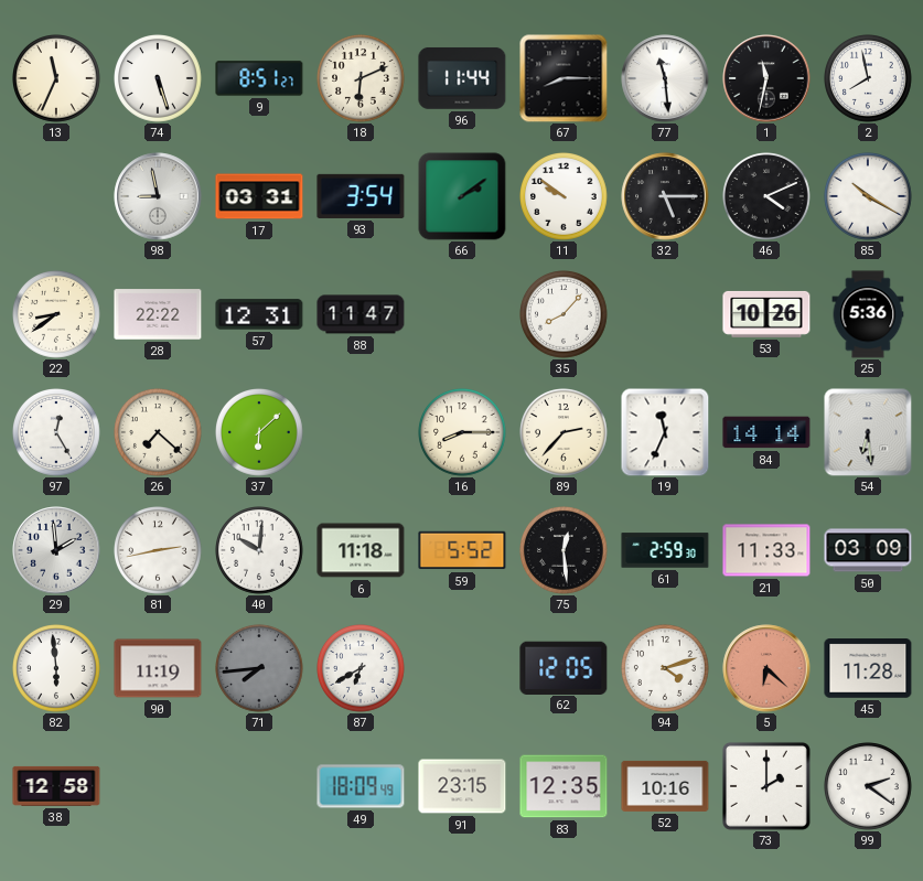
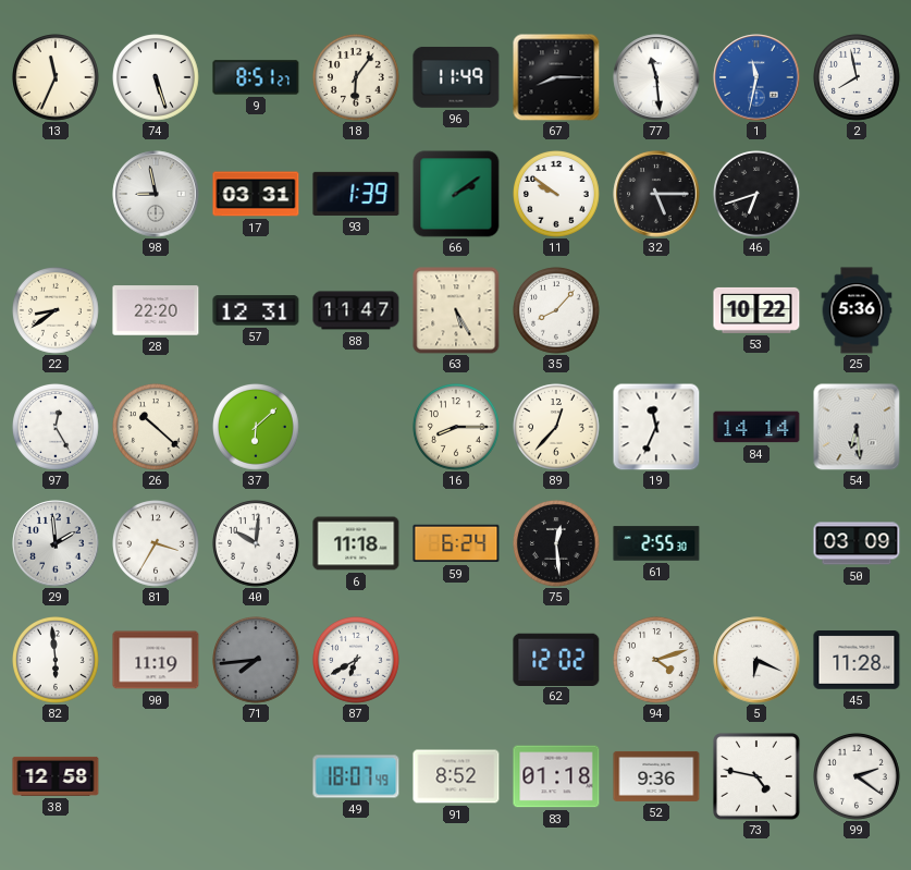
18: 6:11 -> 6:06 (357, 78)
96: 11:44 -> 11:49 (456, 77)
1 dial: black -> blue (756, 77)
93: 3:54 -> 1:39 (356, 194)
46: 4:11 -> 6:42 (758, 195)
85: 10:20 -> none (869, 197)
28: 22:22 -> 22:20 (156, 310)
63: none -> 5:25 (456, 310)
53: 10:26 -> 10:22 (756, 310)
26: 7:22 -> 10:22 (157, 428)
89: 2:37 -> 12:37 (557, 428)
81: 2:43 -> 3:35 (157, 544)
59: 5:52 -> 6:24 (456, 543)
61: 2:59 -> 2:55 (656, 543)
21: 11:33 -> none (766, 550)
62: 12:05 -> 12:02 (556, 659)
5: 6:22 -> 6:19 (756, 660)
5 dial: salmon -> white (756, 660)
49: 18:09 -> 18:07 (356, 776)
91: 23:15 -> 8:52 (456, 776)
83: 12:35 -> 01:18 (556, 776)
52: 10:16 -> 9:36 (656, 776)
73: 2:00 -> 4:47 (756, 776)
